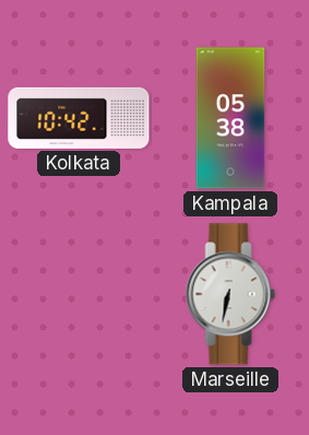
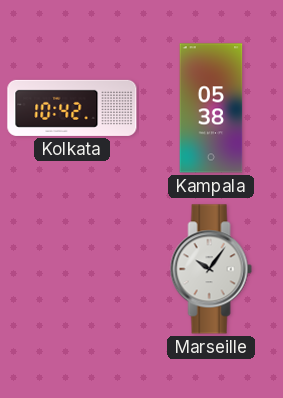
Marseille: 6:32 -> 10:06 (211, 269)
